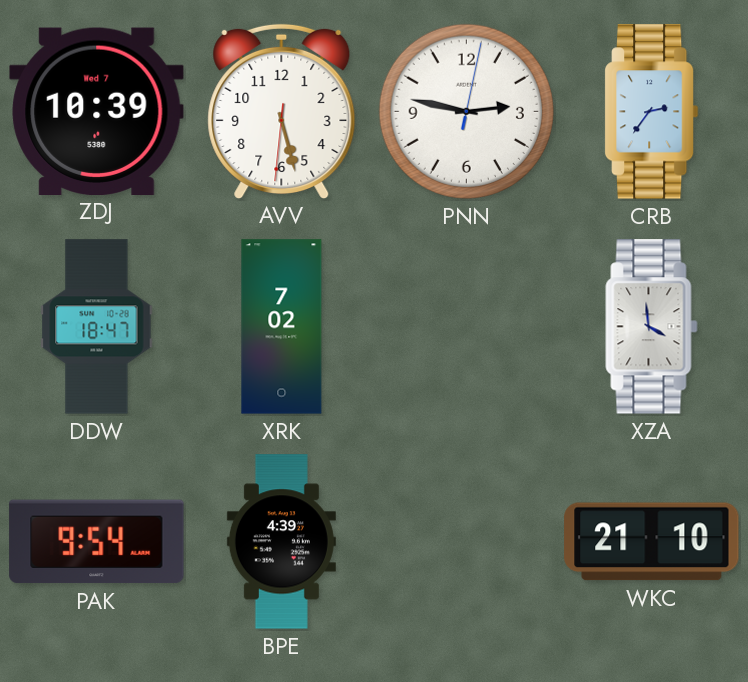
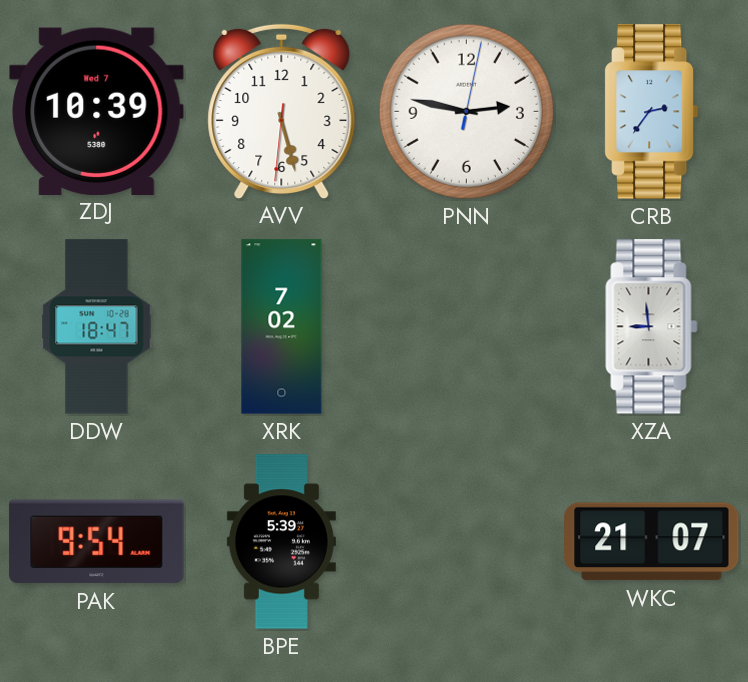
XZA: 3:59 -> 8:59 (652, 327)
BPE: 4:39 -> 5:39 (281, 542)
WKC: 21:10 -> 21:07 (652, 542)
